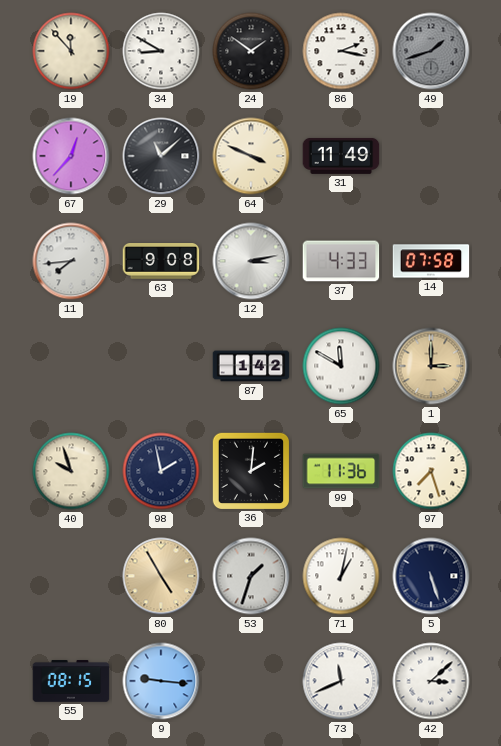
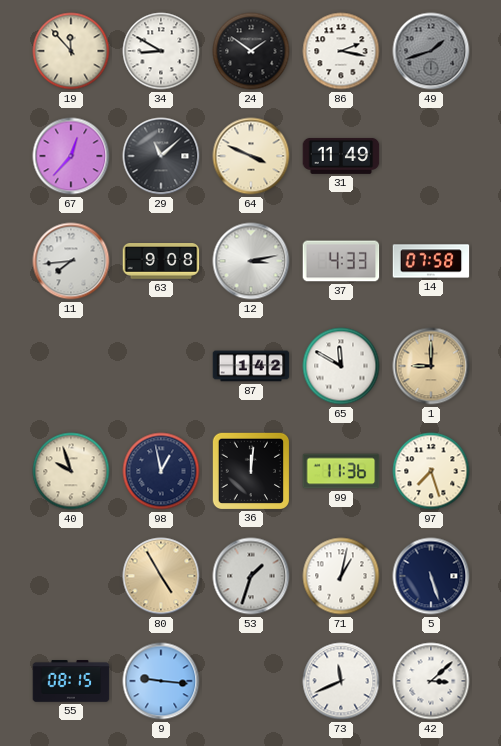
1: 3:00 -> 9:00 (431, 366)
98: 1:58 -> 12:58 (161, 471)
36: 2:01 -> 12:01 (250, 470)
